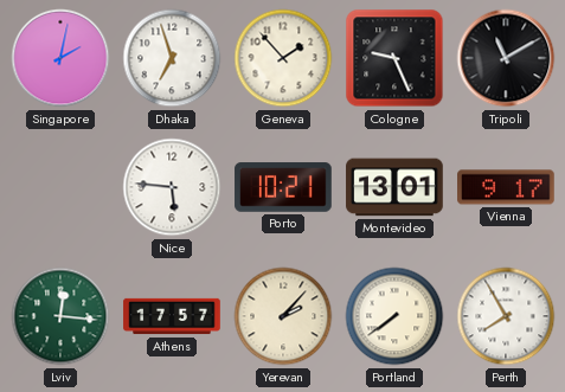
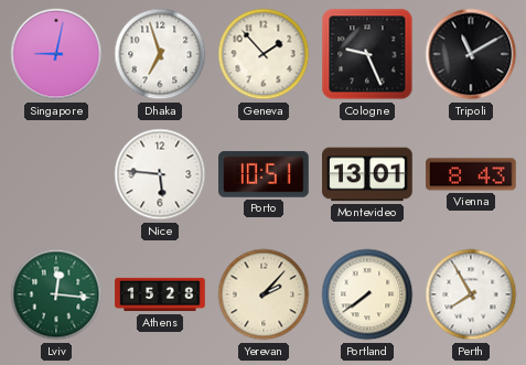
Singapore: 2:02 -> 9:02 (56, 54)
Porto: 10:21 -> 10:51 (264, 174)
Vienna: 9:17 -> 8:43 (471, 174)
Athens: 17:57 -> 15:28 (160, 294)
